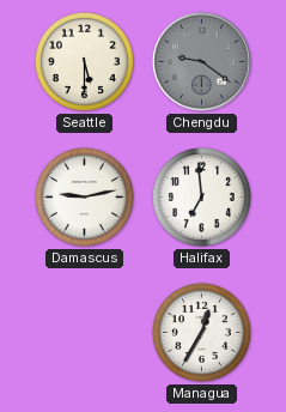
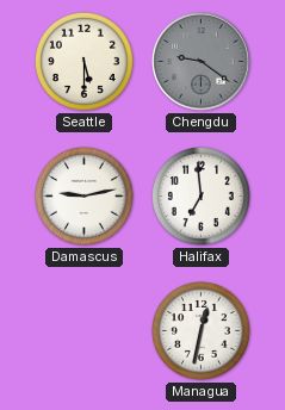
Managua: 12:35 -> 12:32 (200, 330)
